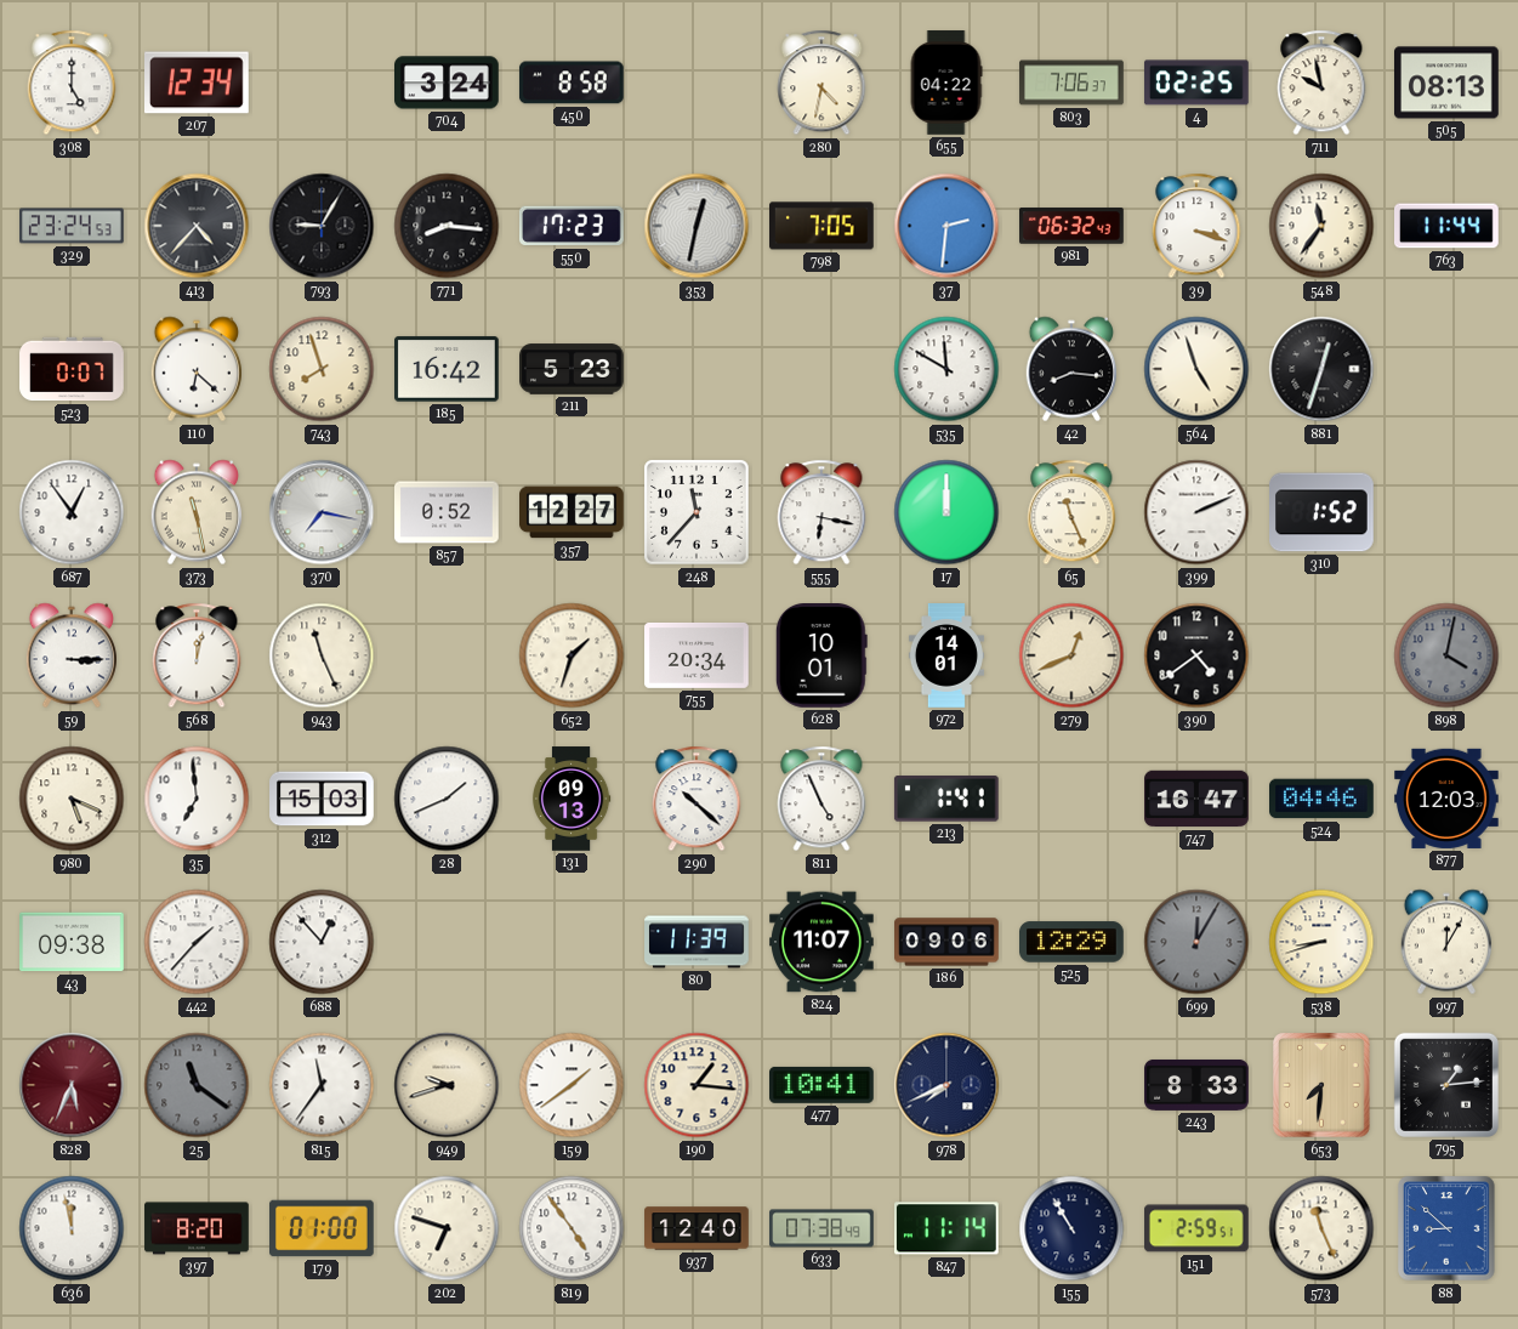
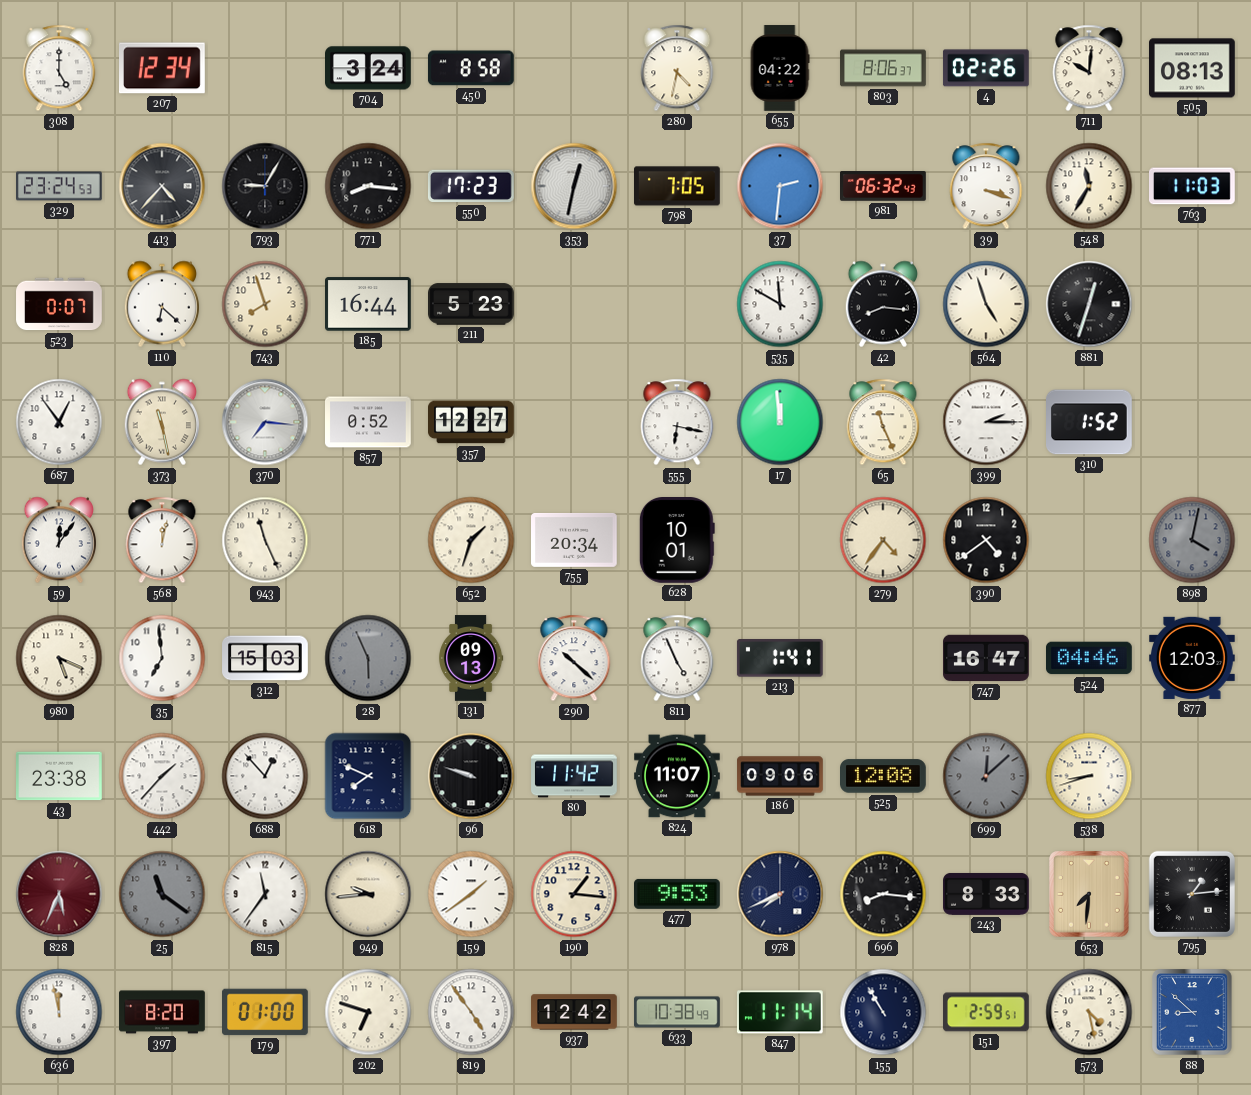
803: 7:06 -> 8:06 (883, 68)
4: 02:25 -> 02:26 (986, 68)
711: 9:58 -> 10:01 (1089, 68)
548: 11:36 -> 11:35 (1089, 186)
763: 11:44 -> 11:03 (1193, 186)
185: 16:42 -> 16:44 (369, 304)
370: 7:17 -> 7:16 (265, 422)
248: 11:37 -> none (697, 512)
17: 12:00 -> 11:59 (780, 422)
399: 2:11 -> 2:15 (986, 422)
59: 3:15 -> 12:06 (58, 540)
972: 14:01 -> none (946, 655)
279: 12:41 -> 4:36 (883, 540)
28: 1:41 -> 5:56 (368, 658)
28 dial: white -> grey (368, 658)
43: 09:38 -> 23:38 (60, 776)
618: none -> 7:49 (368, 776)
96: none -> 9:48 (471, 776)
80: 11:39 -> 11:42 (574, 776)
525: 12:29 -> 12:08 (884, 776)
699: 12:05 -> 12:08 (986, 776)
997: 12:05 -> none (1445, 942)
949: 9:42 -> 9:44 (368, 894)
477: 10:41 -> 9:53 (678, 894)
696: none -> 8:16 (883, 894)
937: 12:40 -> 12:42 (574, 1012)
633: 07:38 -> 10:38 (677, 1012)
573: 11:26 -> 4:28 (1089, 1012)
